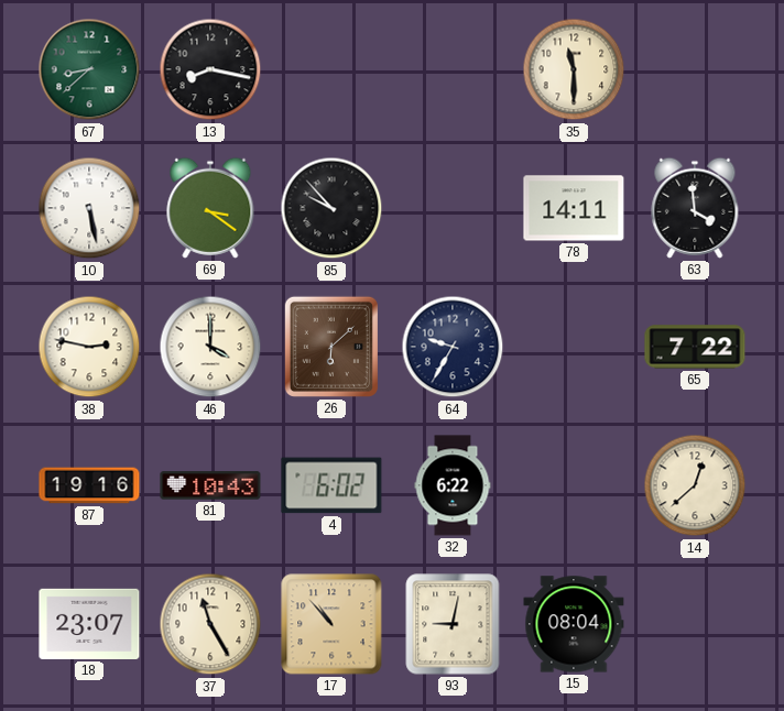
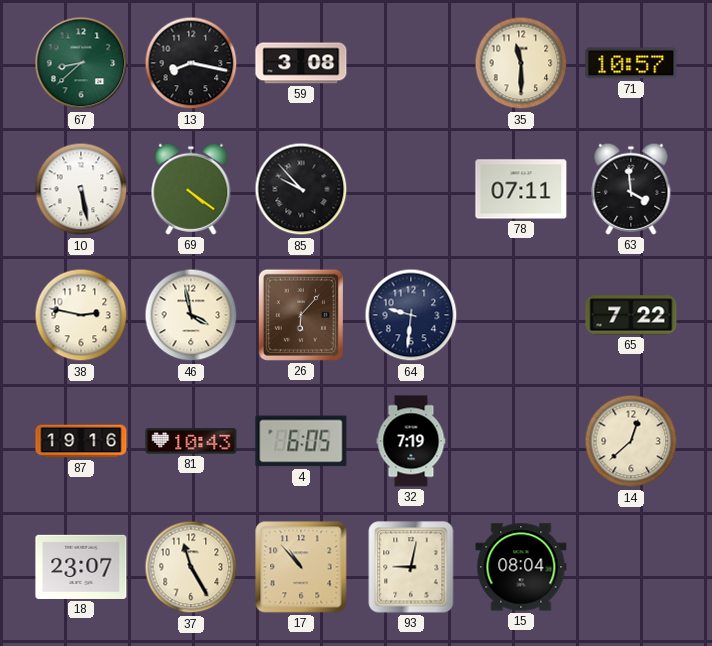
59: none -> 3:08 (301, 63)
71: none -> 10:57 (631, 63)
69: 3:21 -> 4:21 (191, 189)
78: 14:11 -> 07:11 (521, 189)
46: 4:00 -> 3:58 (191, 315)
26: 6:08 -> 6:07 (301, 315)
64: 9:35 -> 9:31 (411, 315)
4: 6:02 -> 6:05 (301, 441)
32: 6:22 -> 7:19 (411, 441)
